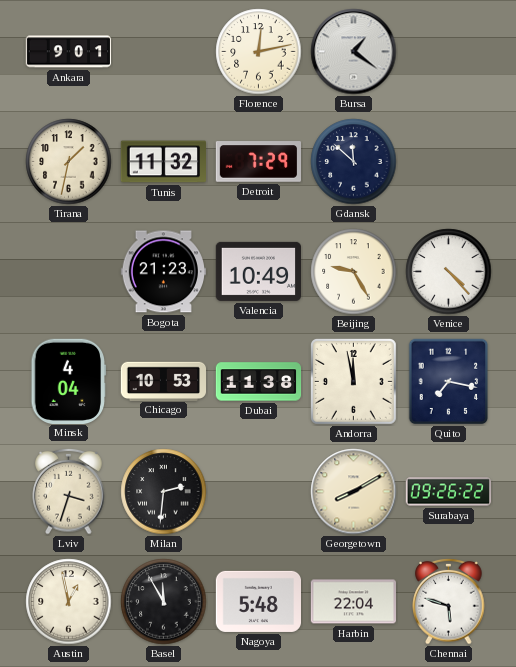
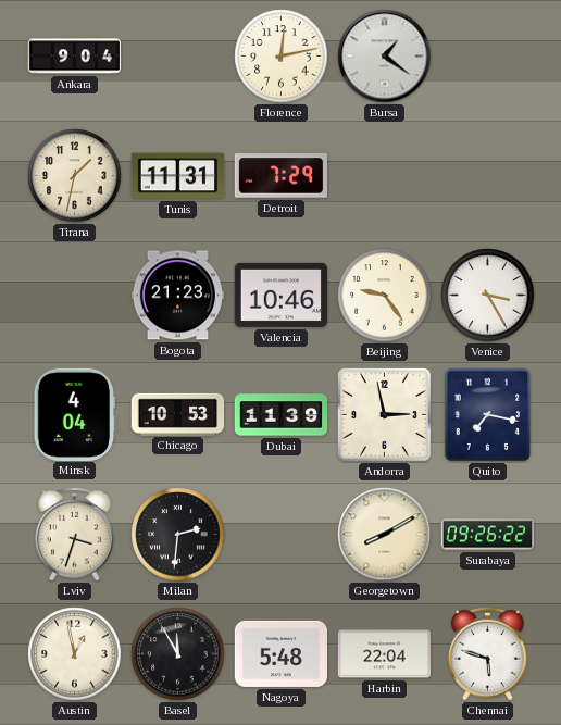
Ankara: 9:01 -> 9:04 (75, 57)
Tunis: 11:32 -> 11:31 (178, 176)
Gdansk: 11:52 -> none (354, 162)
Valencia: 10:49 -> 10:46 (280, 295)
Beijing: 9:25 -> 9:24 (385, 296)
Venice: 4:23 -> 3:25 (488, 296)
Dubai: 11:38 -> 11:39 (282, 415)
Andorra: 11:58 -> 2:58 (384, 414)
